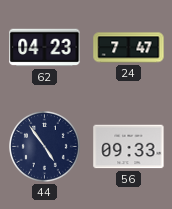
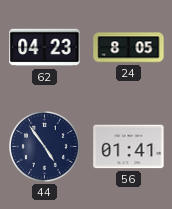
24: 7:47 -> 8:05 (129, 48)
56: 09:33 -> 01:41 (129, 147)
